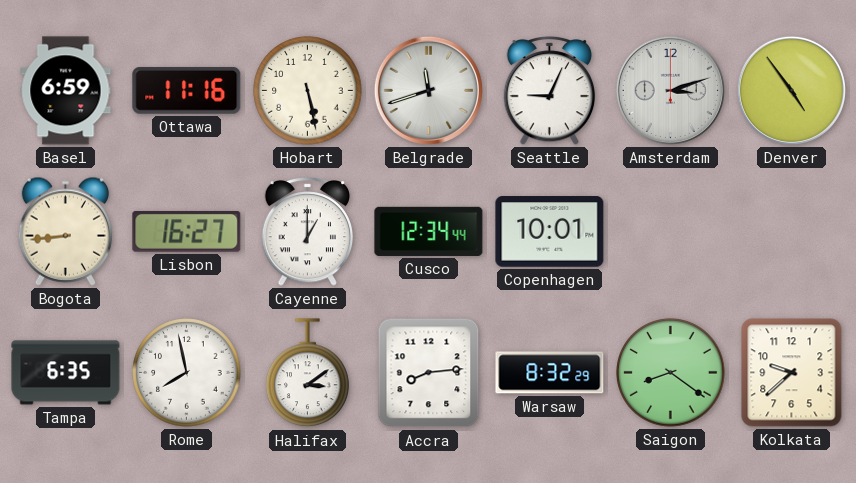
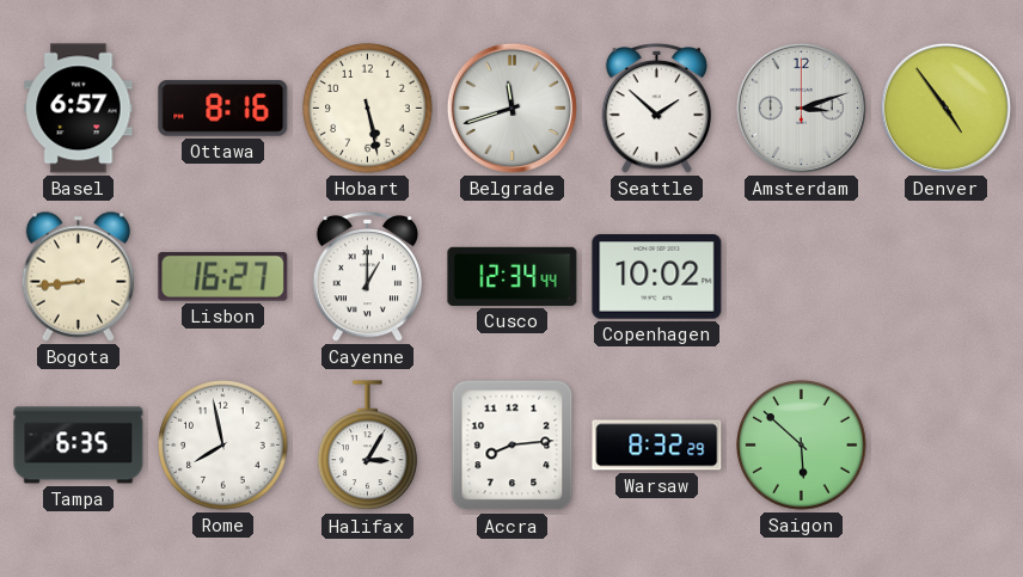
Basel: 6:59 -> 6:57 (79, 109)
Ottawa: 11:16 -> 8:16 (223, 108)
Seattle: 9:04 -> 1:52 (657, 109)
Copenhagen: 10:01 -> 10:02 (657, 277)
Halifax: 3:09 -> 3:05 (368, 446)
Saigon: 8:21 -> 5:52 (802, 446)
Kolkata: 9:38 -> none (792, 373)
